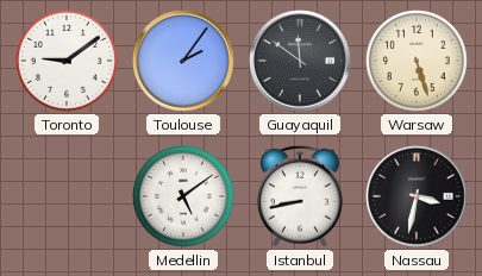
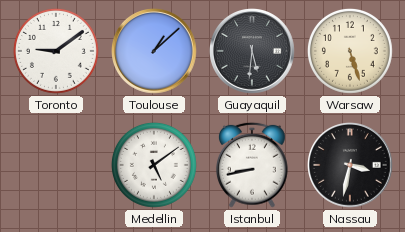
Toulouse: 2:06 -> 1:08 (155, 52)
Guayaquil: 11:51 -> 5:31 (253, 52)
